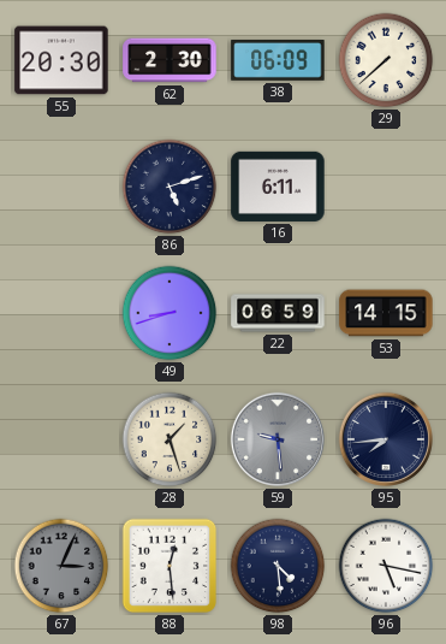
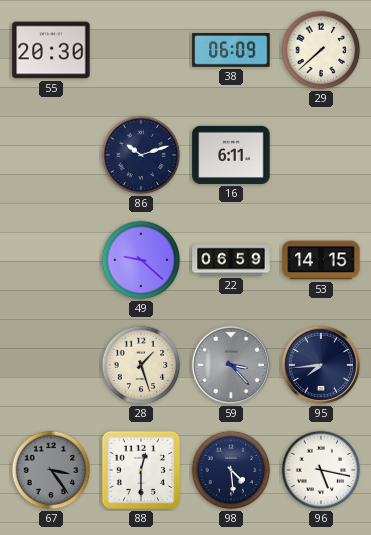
62: 2:30 -> none (170, 60)
86: 5:12 -> 10:12 (141, 155)
49: 8:42 -> 9:22 (141, 260)
59: 9:29 -> 3:23 (231, 365)
67: 3:04 -> 3:24 (51, 470)
88: 12:29 -> 12:30 (141, 470)
